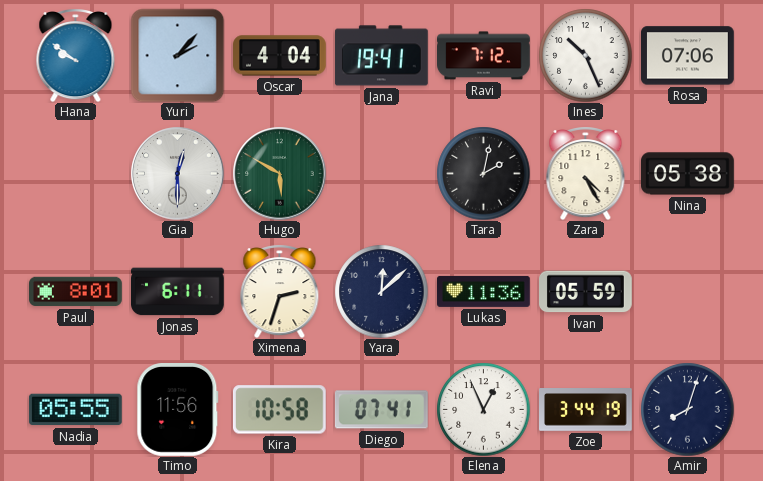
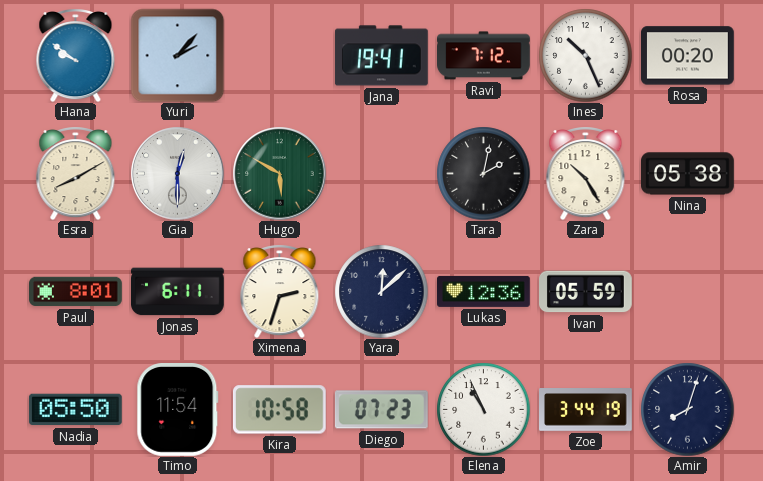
Oscar: 4:04 -> none (280, 56)
Rosa: 07:06 -> 00:20 (688, 56)
Esra: none -> 8:10 (76, 174)
Zara: 4:25 -> 10:25 (586, 174)
Lukas: 11:36 -> 12:36 (484, 291)
Nadia: 05:55 -> 05:50 (75, 410)
Timo: 11:56 -> 11:54 (178, 410)
Diego: 07:41 -> 07:23 (381, 410)
Elena: 12:56 -> 10:56 (483, 409)
